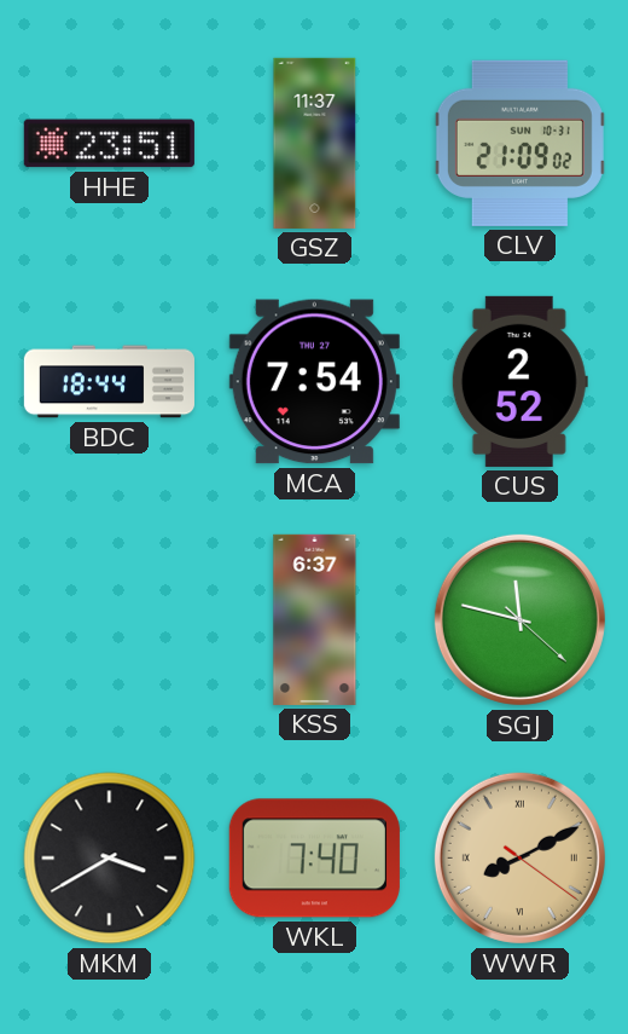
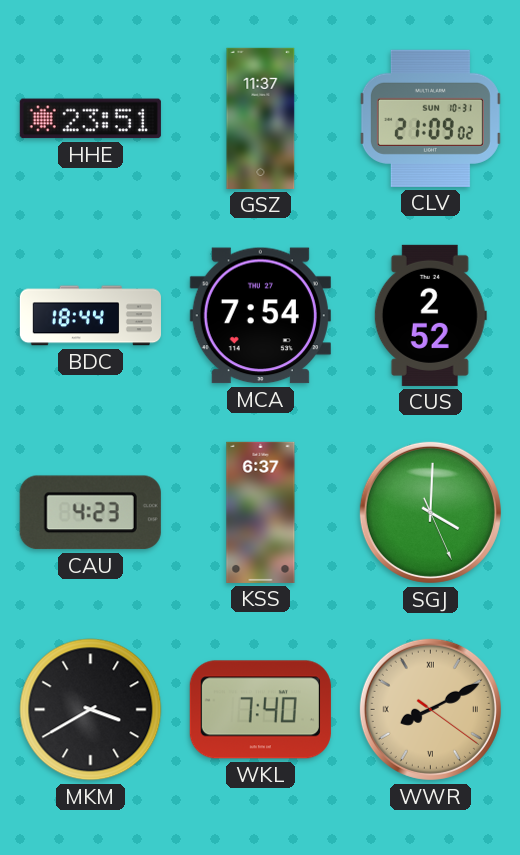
CAU: none -> 4:23 (90, 513)
SGJ: 11:47 -> 4:00 (430, 512)
